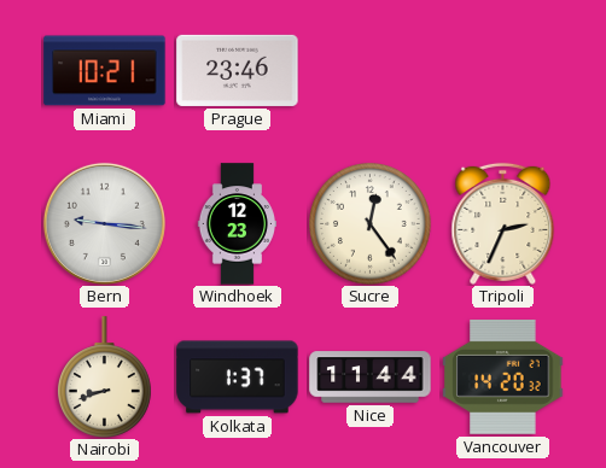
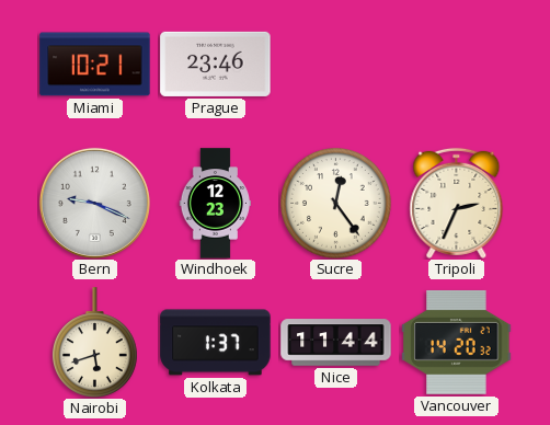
Bern: 9:16 -> 9:19 (94, 203)
Nairobi: 8:42 -> 5:42 (95, 343)
